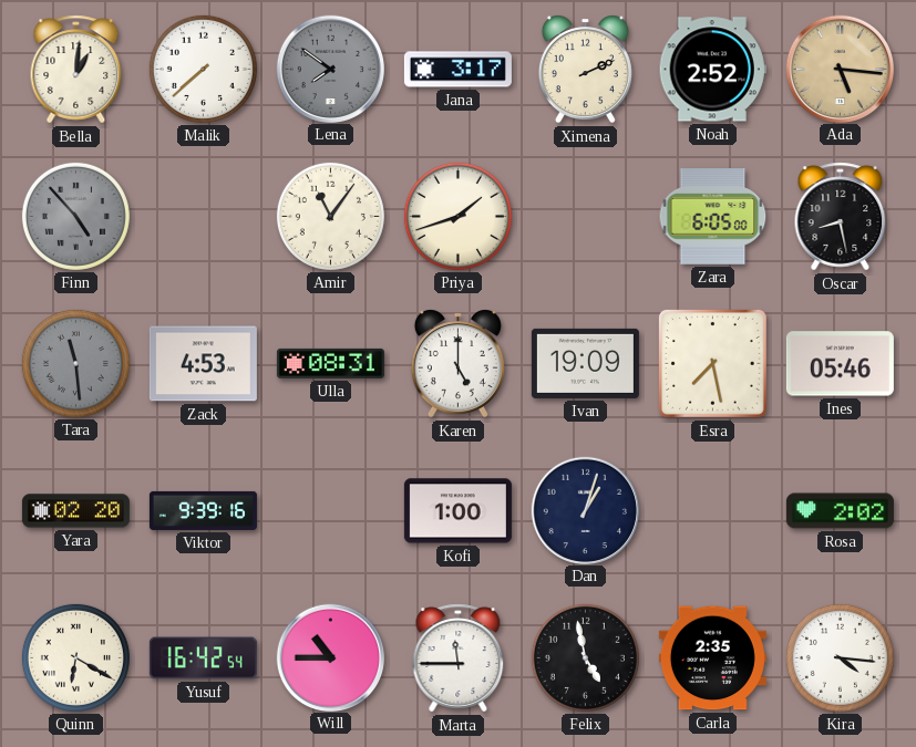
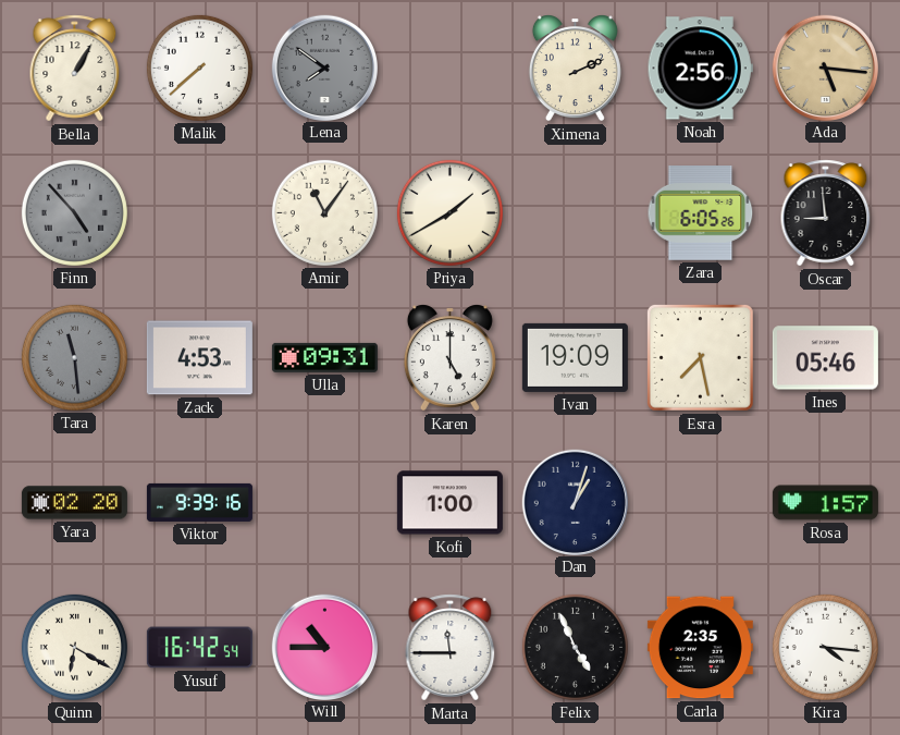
Bella: 1:01 -> 1:05 (75, 69)
Jana: 3:17 -> none (457, 70)
Noah: 2:52 -> 2:56 (700, 69)
Priya: 1:42 -> 1:40 (449, 212)
Zara: 6:05:00 -> 6:05:26 (701, 213)
Oscar: 8:28 -> 8:59 (826, 213)
Ulla: 08:31 -> 09:31 (324, 357)
Rosa: 2:02 -> 1:57 (825, 503)
Felix: 4:58 -> 4:56 (575, 647)
